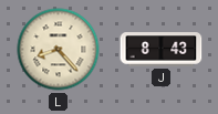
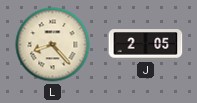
J: 8:43 -> 2:05 (146, 45)
